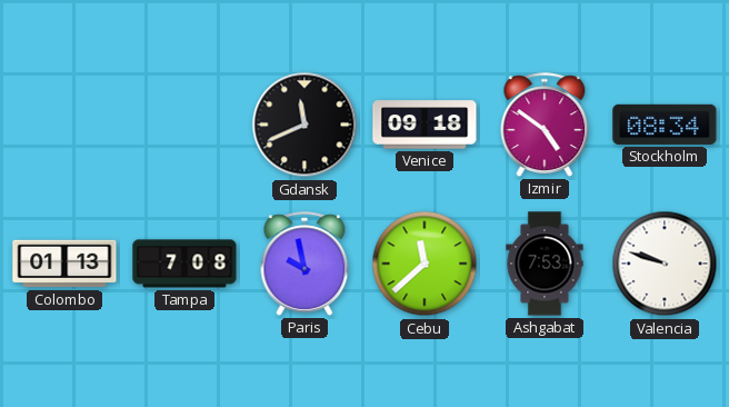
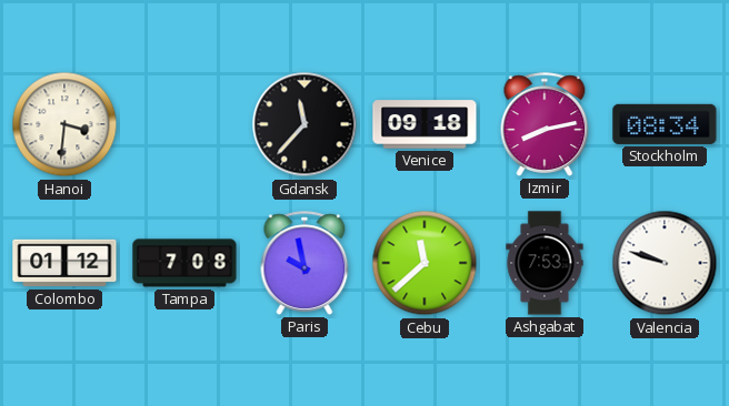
Hanoi: none -> 3:31 (64, 124)
Gdansk: 11:41 -> 11:37 (304, 124)
Izmir: 4:51 -> 8:13 (545, 124)
Colombo: 01:13 -> 01:12 (64, 263)
